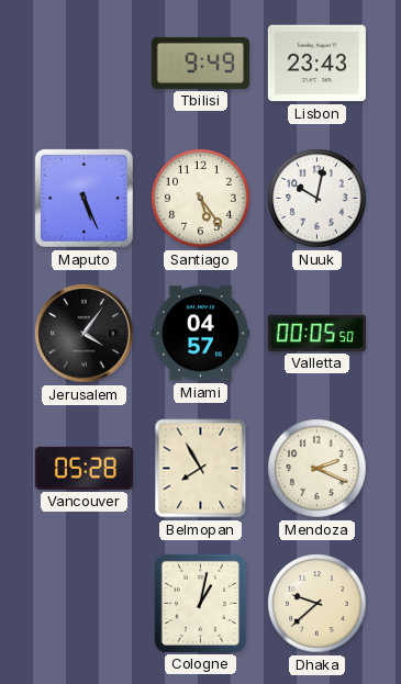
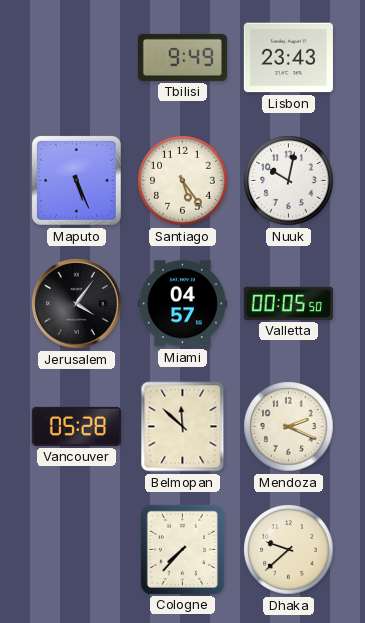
Belmopan: 7:55 -> 11:52 (183, 427)
Cologne: 1:02 -> 7:37 (182, 549)
